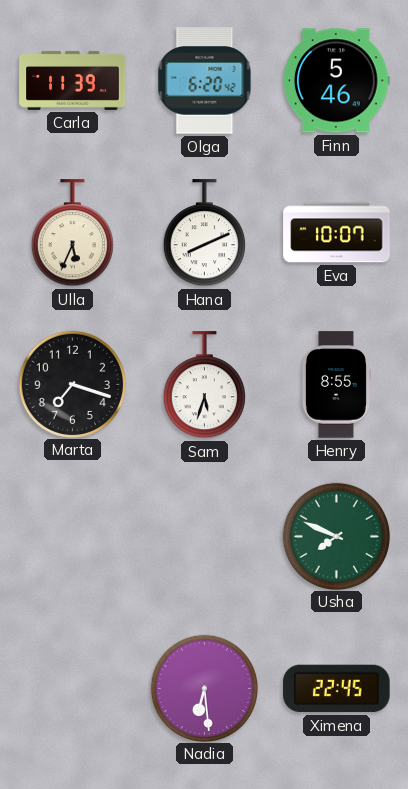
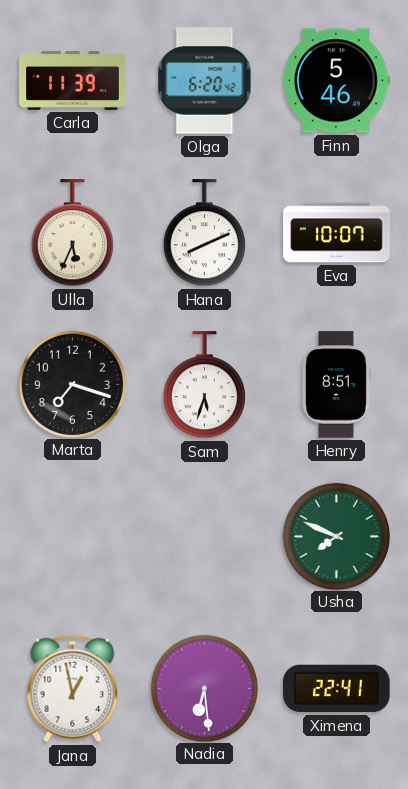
Henry: 8:55 -> 8:51 (336, 385)
Jana: none -> 12:58 (73, 689)
Ximena: 22:45 -> 22:41 (337, 689)
